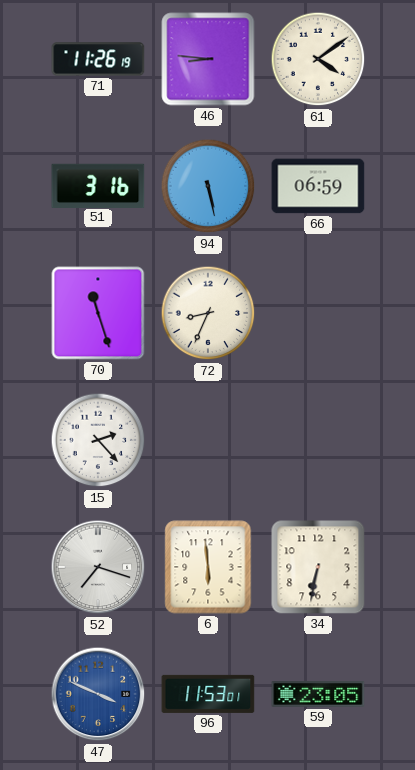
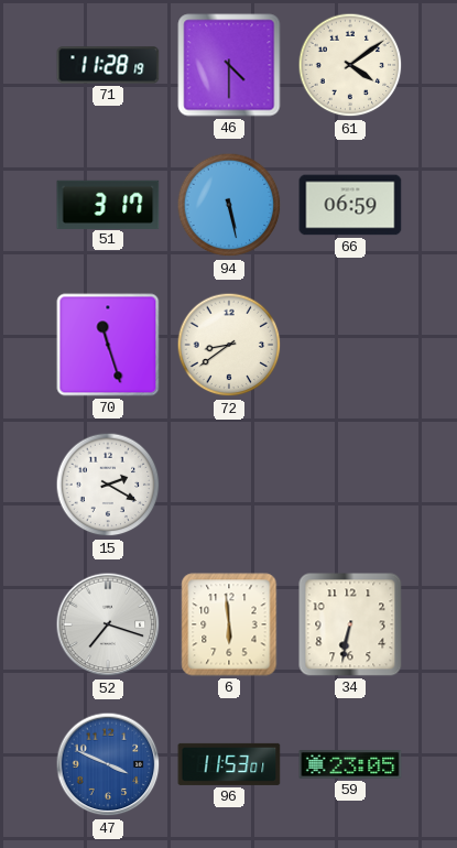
71: 11:26 -> 11:28 (108, 65)
46: 8:46 -> 4:30 (229, 65)
51: 3:16 -> 3:17 (108, 204)
72: 8:34 -> 8:39 (229, 345)
15: 2:23 -> 2:20 (108, 485)
